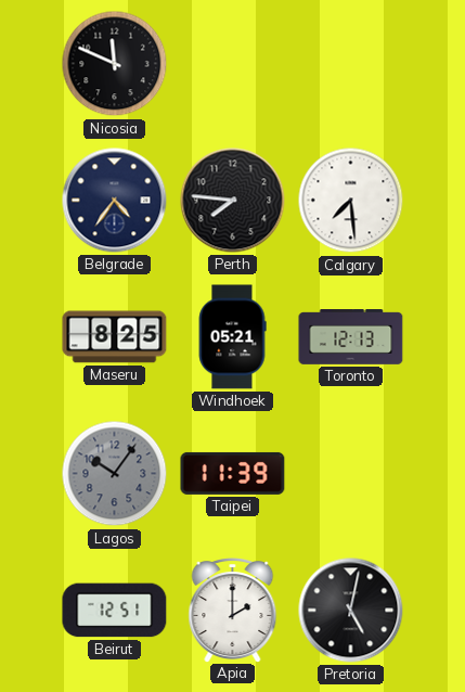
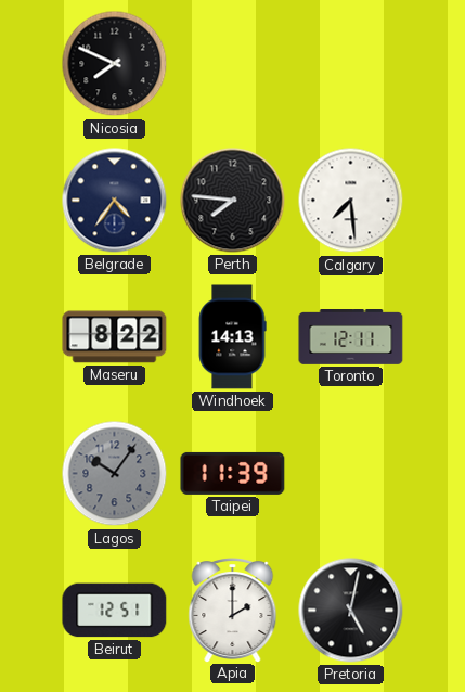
Nicosia: 11:49 -> 7:49 (115, 64)
Maseru: 8:25 -> 8:22 (115, 337)
Windhoek: 05:21 -> 14:13 (232, 337)
Toronto: 12:13 -> 12:11 (351, 337)
